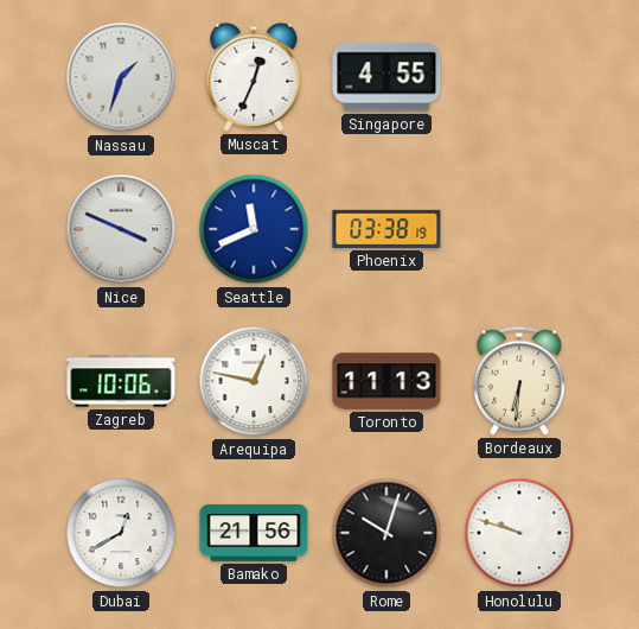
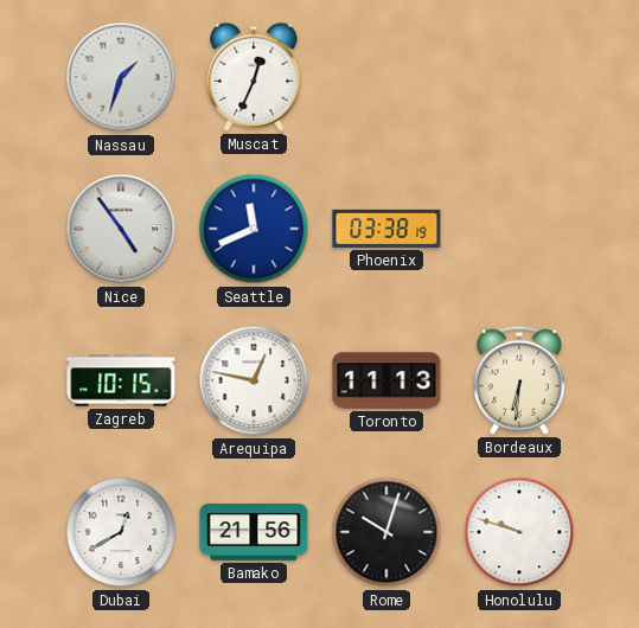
Singapore: 4:55 -> none (386, 77)
Nice: 3:49 -> 4:54 (121, 229)
Zagreb: 10:06 -> 10:15 (121, 380)
